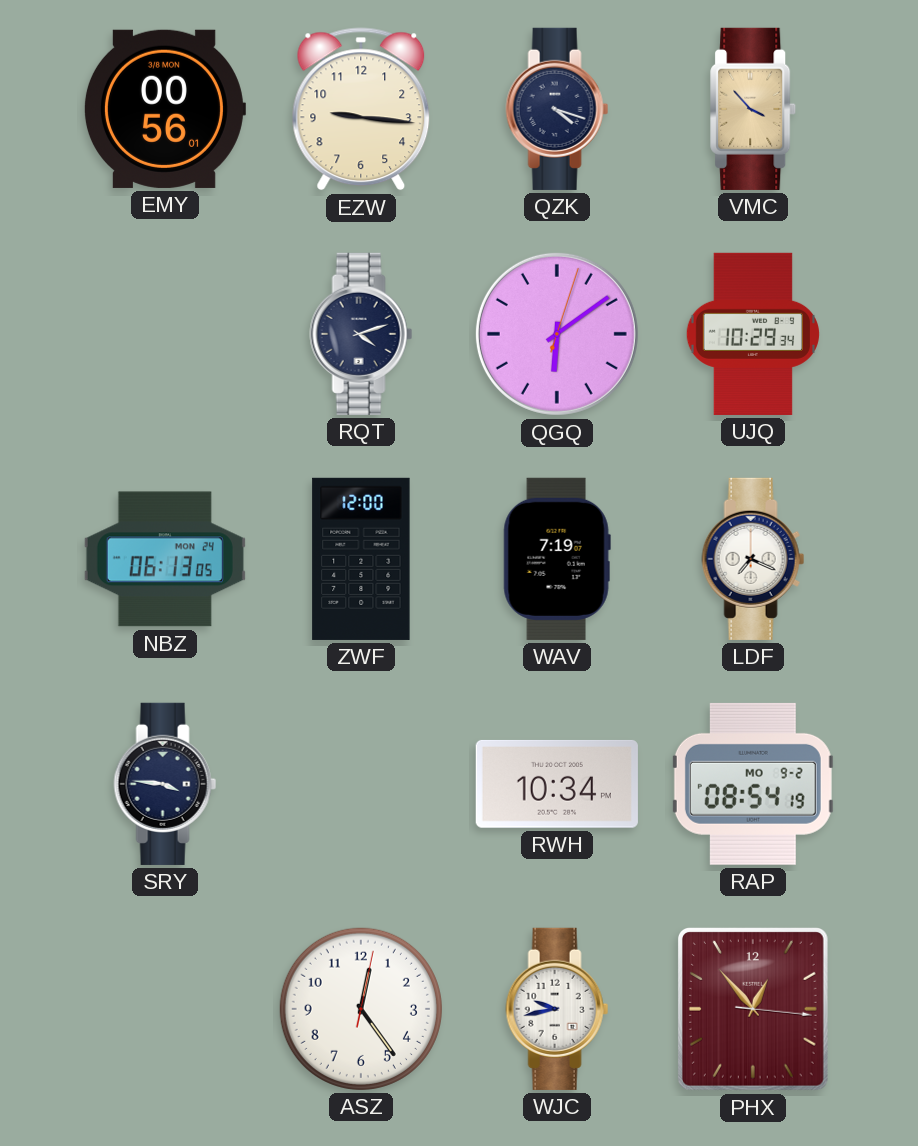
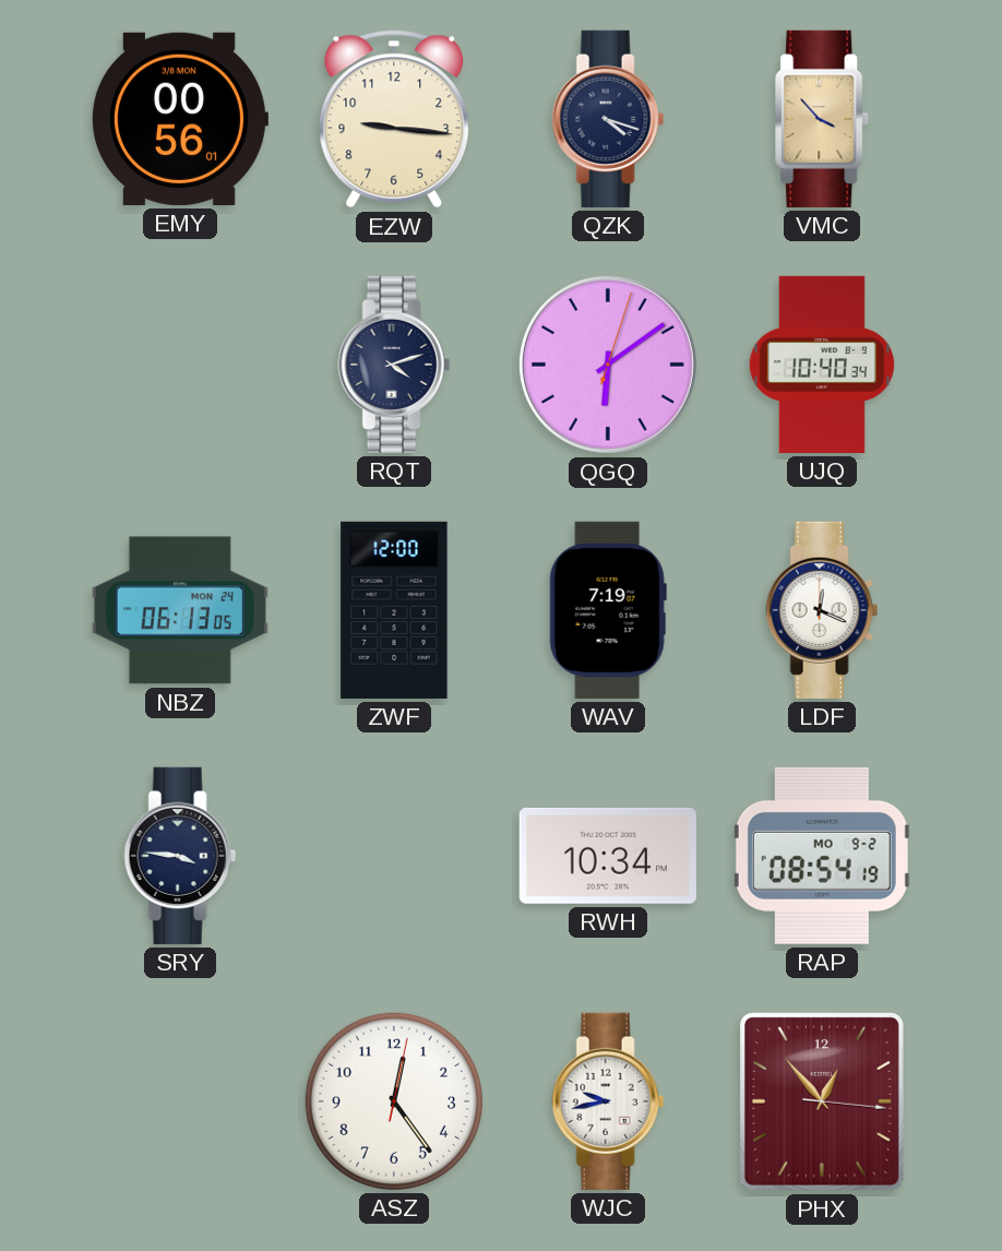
UJQ: 10:29 -> 10:40 (821, 365)
LDF: 7:19 -> 12:19 (822, 610)
